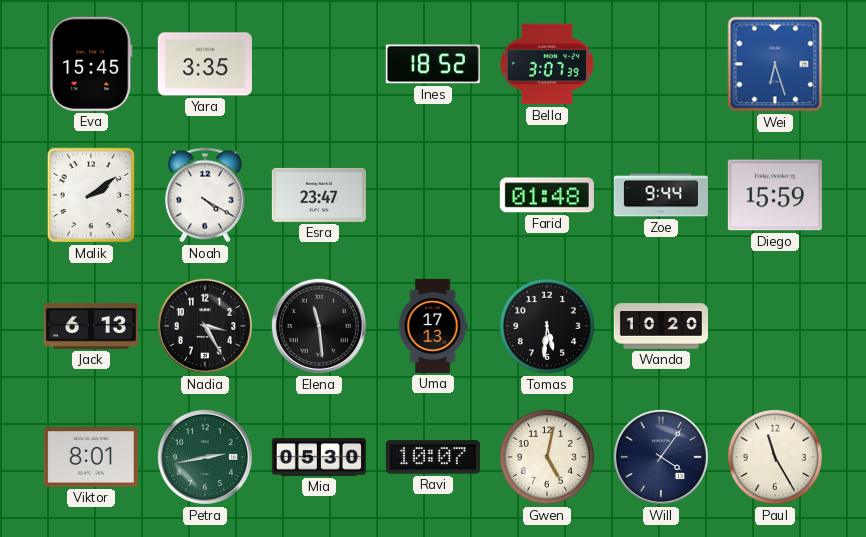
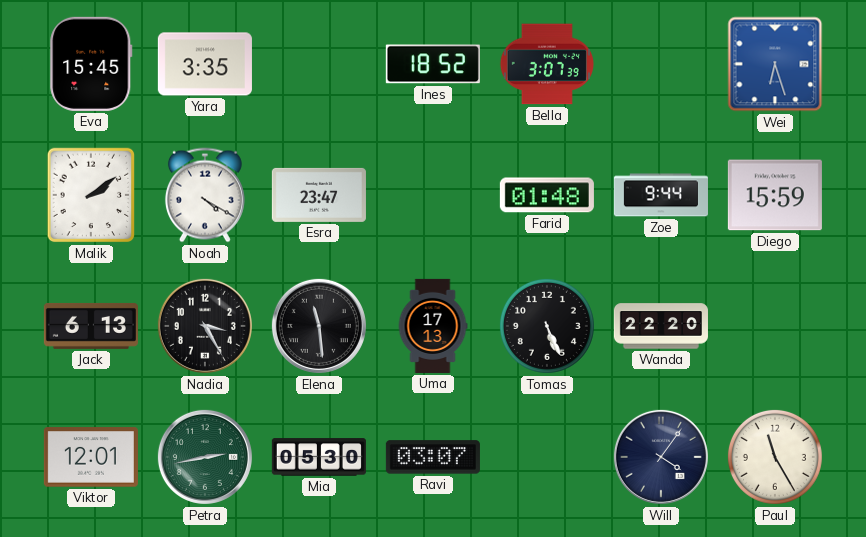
Tomas: 5:31 -> 5:26 (547, 326)
Wanda: 10:20 -> 22:20 (661, 326)
Viktor: 8:01 -> 12:01 (91, 457)
Ravi: 10:07 -> 03:07 (433, 457)
Gwen: 5:02 -> none (547, 457)
